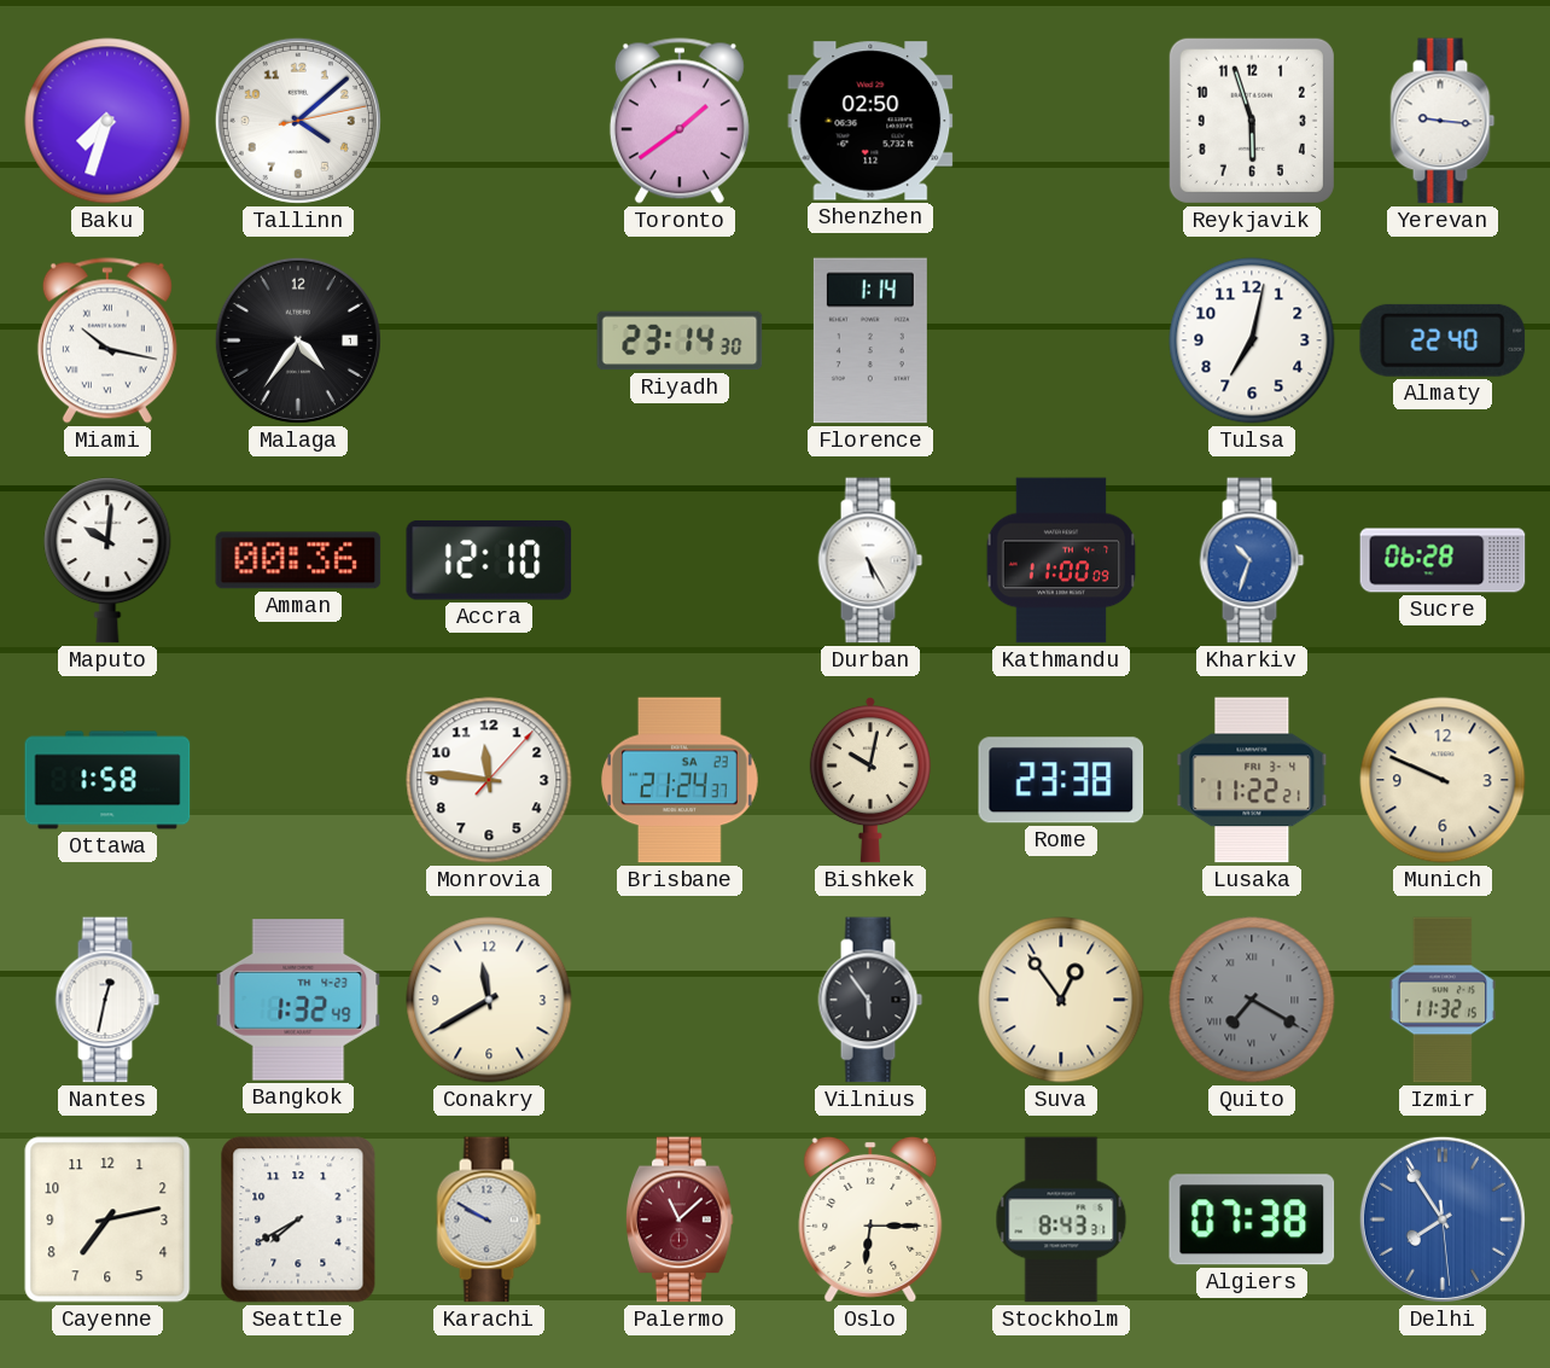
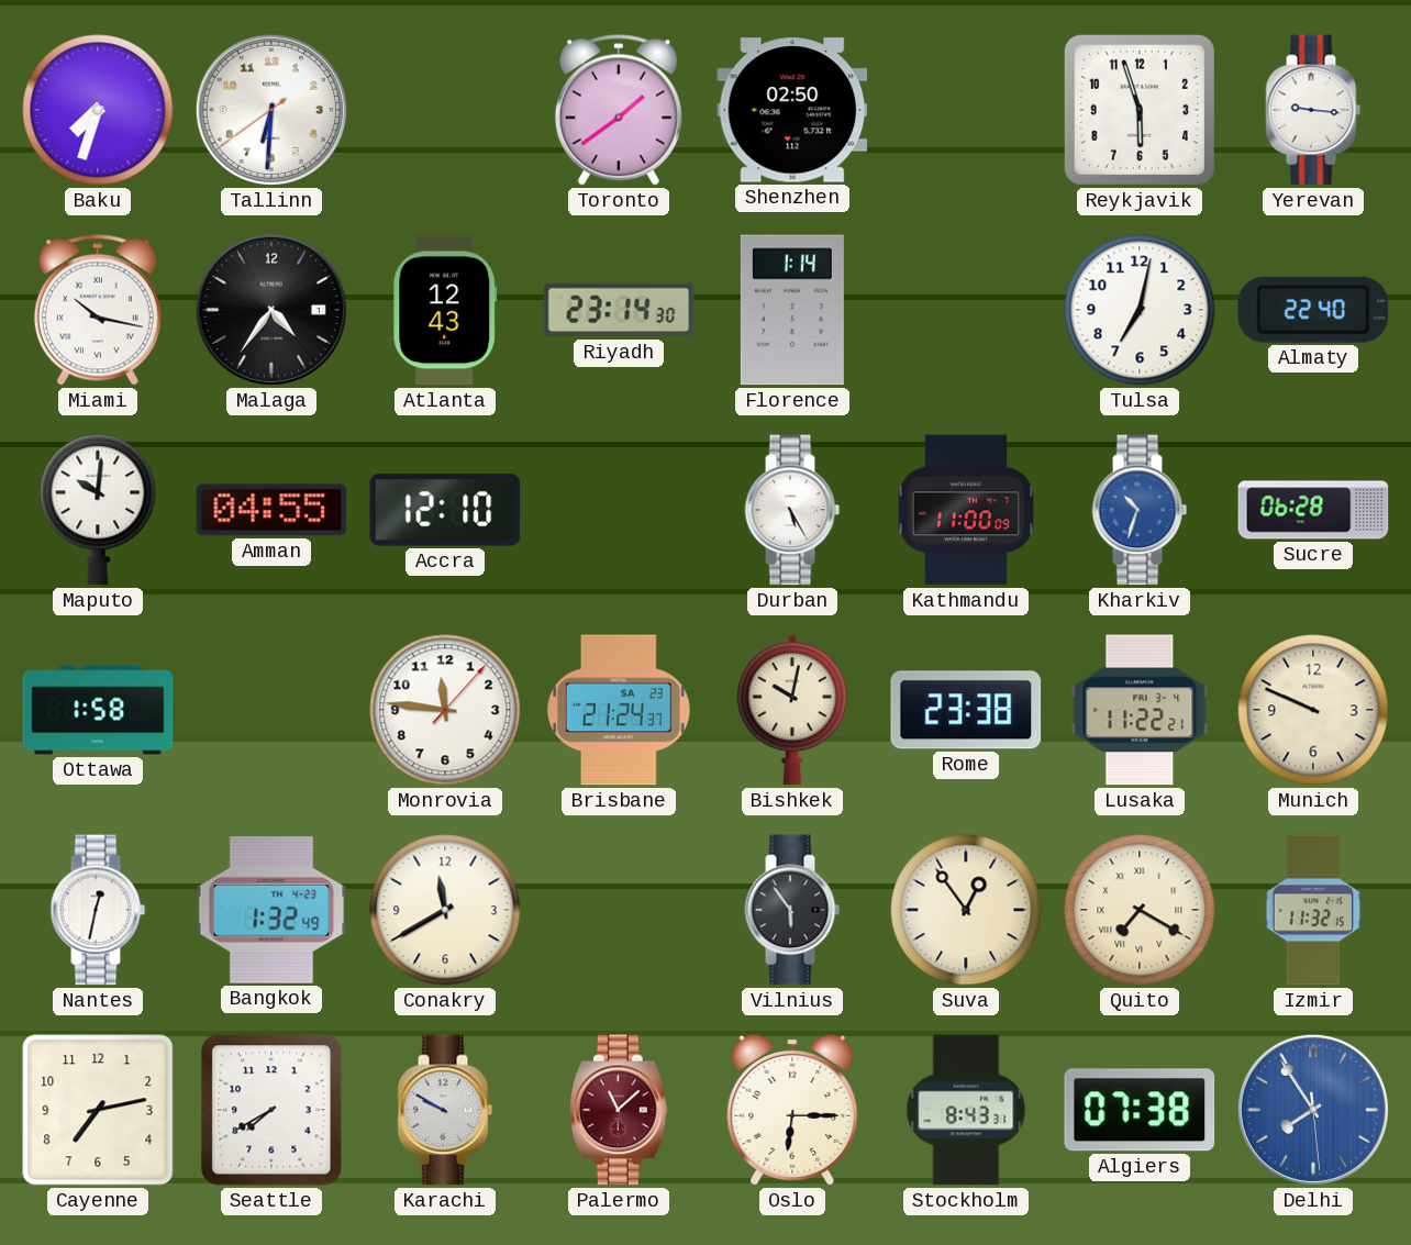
Tallinn: 4:08 -> 6:30 (271, 110)
Atlanta: none -> 12:43 (445, 310)
Amman: 00:36 -> 04:55 (271, 510)
Quito dial: grey -> cream (1140, 910)
